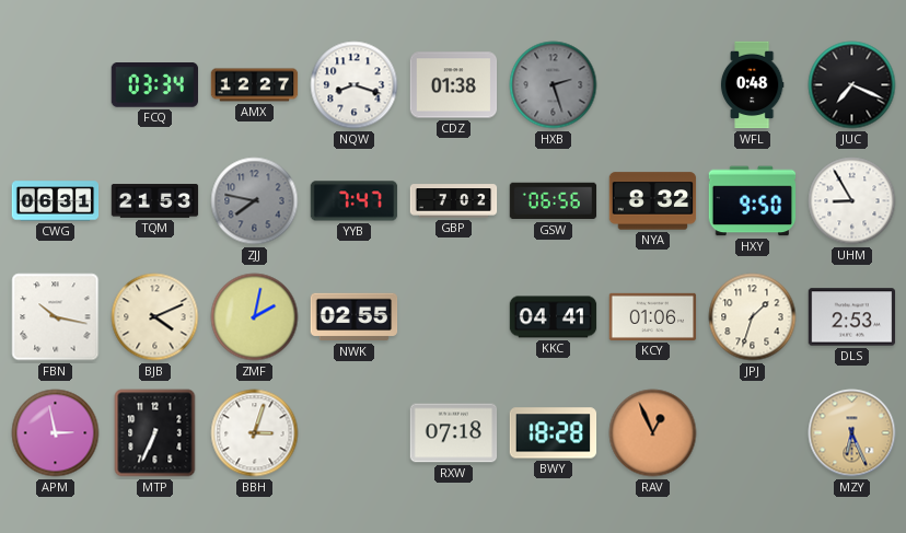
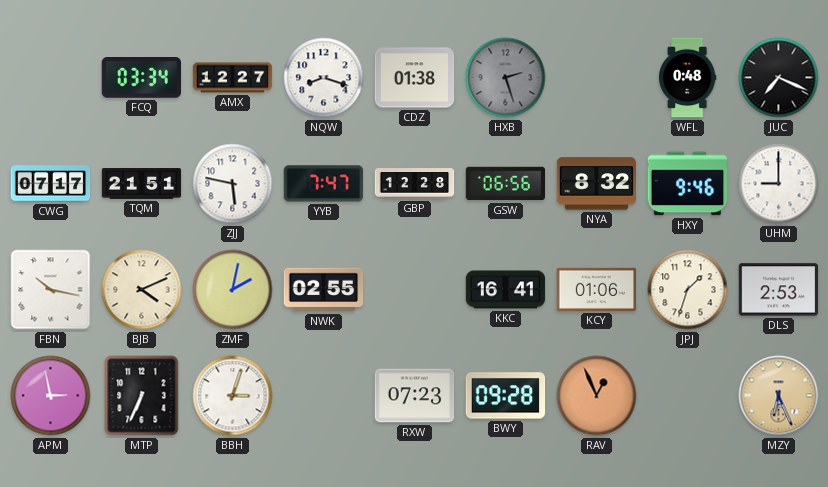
CWG: 06:31 -> 07:17 (51, 184)
TQM: 21:53 -> 21:51 (142, 184)
ZJJ: 7:47 -> 5:47 (233, 184)
ZJJ dial: grey -> white (233, 184)
GBP: 7:02 -> 12:28 (415, 184)
HXY: 9:50 -> 9:46 (688, 184)
UHM: 8:55 -> 9:00 (779, 184)
KKC: 04:41 -> 16:41 (506, 290)
RXW: 07:18 -> 07:23 (415, 396)
BWY: 18:28 -> 09:28 (506, 396)
